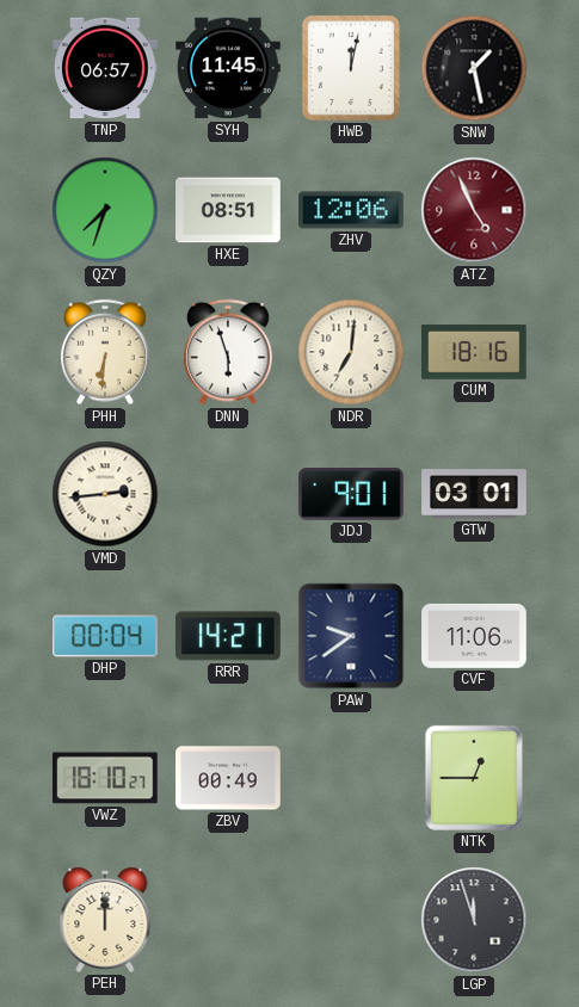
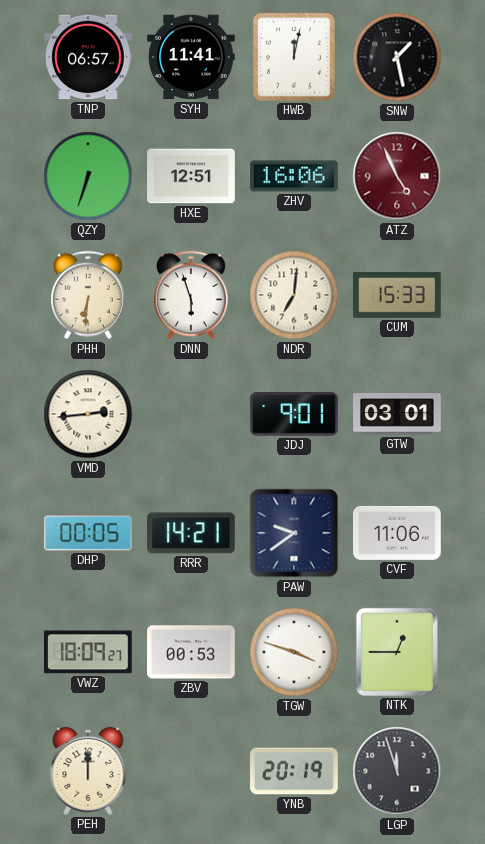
SYH: 11:45 -> 11:41 (191, 57)
QZY: 7:33 -> 6:33 (88, 176)
HXE: 08:51 -> 12:51 (191, 176)
ZHV: 12:06 -> 16:06 (294, 176)
CUM: 18:16 -> 15:33 (398, 295)
DHP: 00:04 -> 00:05 (88, 533)
VWZ: 18:10 -> 18:09 (89, 652)
ZBV: 00:49 -> 00:53 (191, 652)
TGW: none -> 3:48 (294, 652)
YNB: none -> 20:19 (294, 771)
